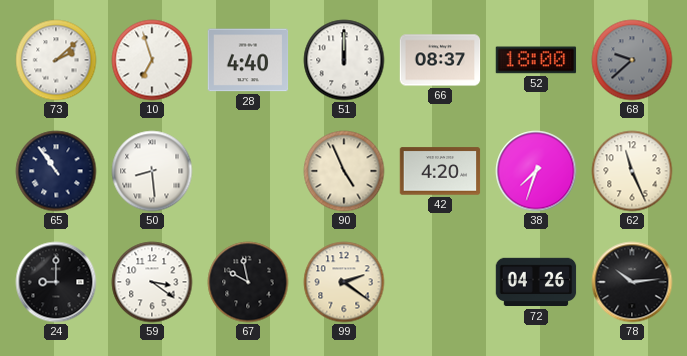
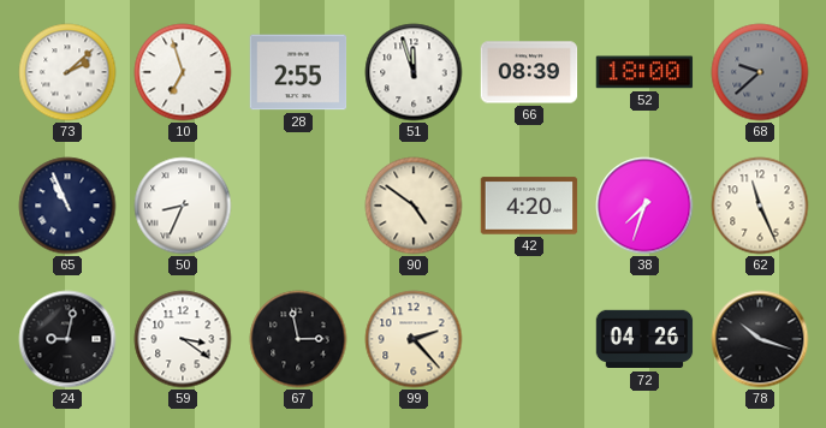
28: 4:40 -> 2:55 (298, 72)
51: 12:00 -> 11:57 (414, 72)
66: 08:37 -> 08:39 (529, 72)
65: 10:54 -> 10:56 (67, 206)
50: 8:29 -> 8:34 (183, 206)
90: 4:56 -> 4:51 (414, 206)
24: 9:00 -> 9:02 (67, 339)
67: 9:58 -> 2:58 (298, 339)
99: 2:21 -> 2:23 (414, 339)
78: 10:14 -> 10:18 (760, 339)
